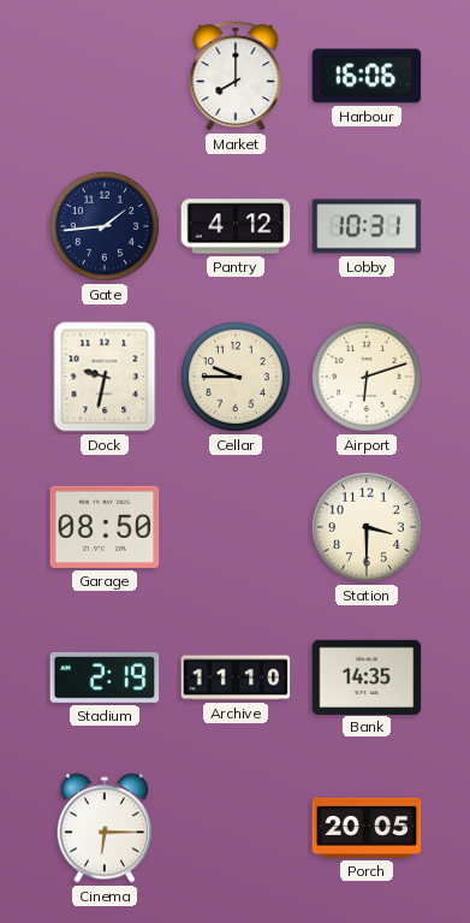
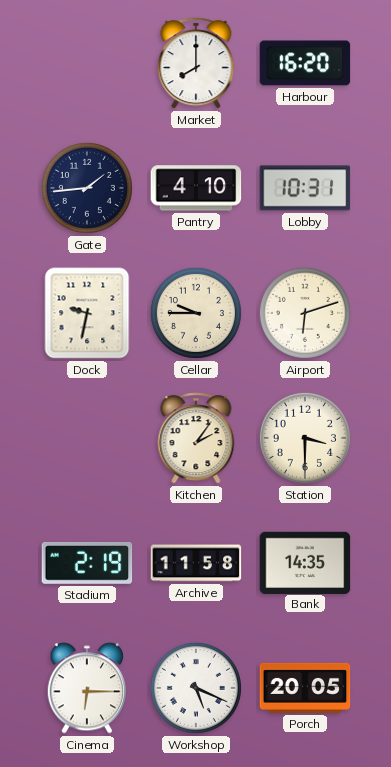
Harbour: 16:06 -> 16:20 (305, 63)
Pantry: 4:12 -> 4:10 (196, 188)
Garage: 08:50 -> none (105, 527)
Kitchen: none -> 2:06 (196, 438)
Archive: 11:10 -> 11:58 (196, 563)
Workshop: none -> 5:19 (196, 688)
